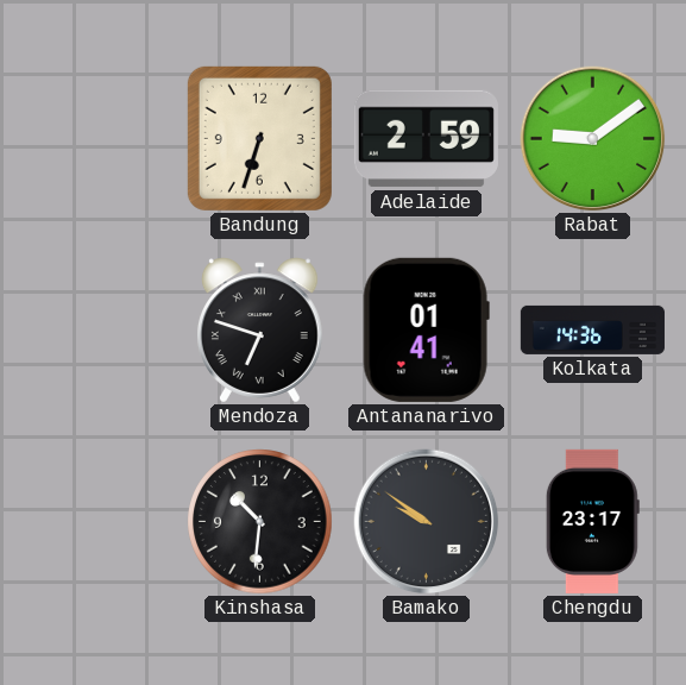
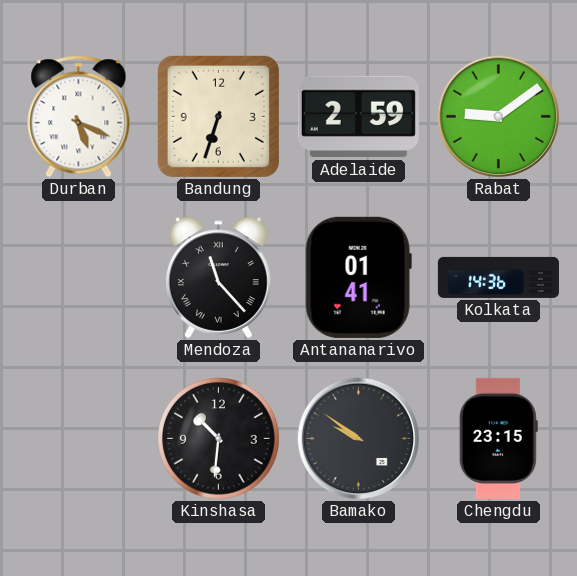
Durban: none -> 5:19 (79, 117)
Mendoza: 6:48 -> 11:23 (218, 278)
Chengdu: 23:17 -> 23:15 (498, 438)
